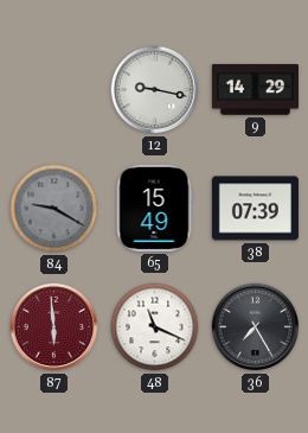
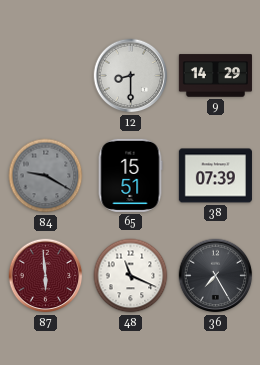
12: 9:17 -> 8:30 (131, 76)
65: 15:49 -> 15:51 (130, 175)
